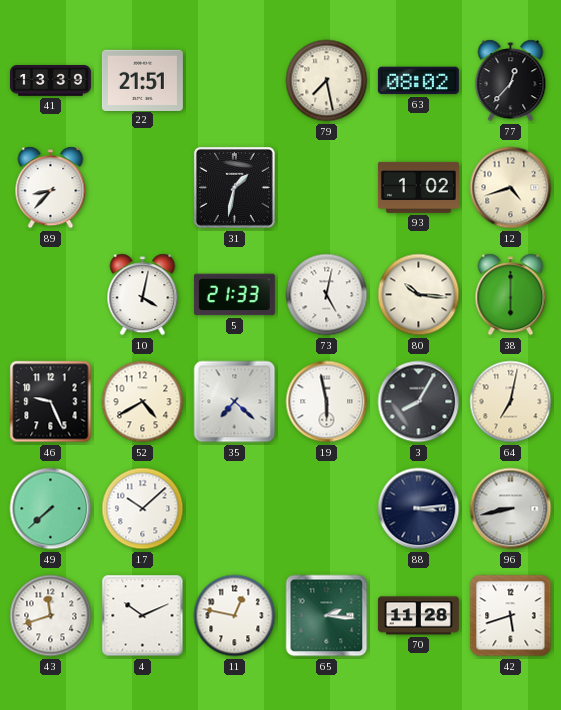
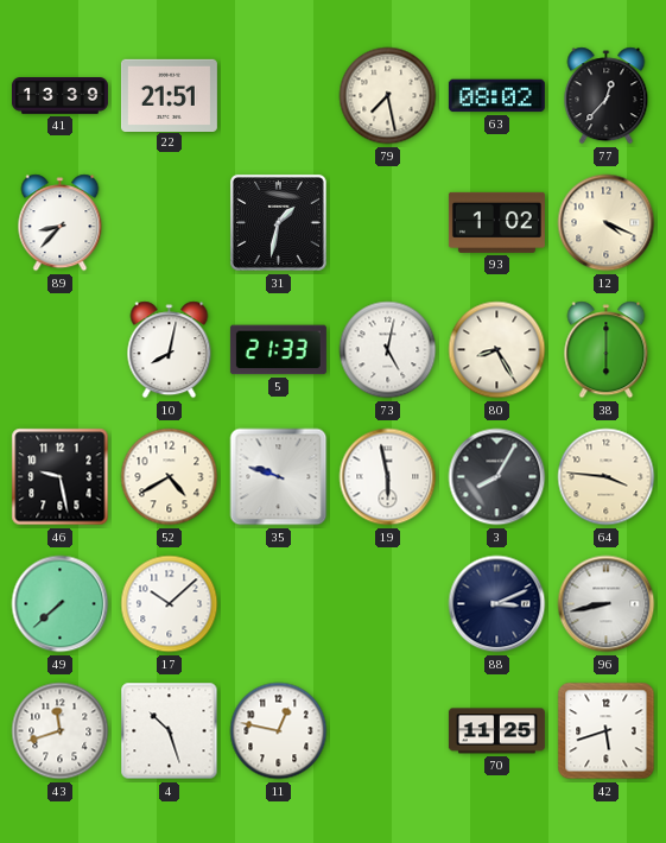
12: 4:42 -> 4:19 (607, 223)
10: 4:02 -> 8:02 (170, 350)
80: 10:16 -> 8:25 (497, 350)
46: 9:26 -> 9:28 (61, 477)
35: 7:22 -> 9:48 (279, 477)
64: 7:02 -> 3:46 (607, 477)
88: 3:14 -> 3:11 (497, 604)
4: 10:11 -> 10:27 (170, 731)
65: 2:16 -> none (327, 616)
70: 11:28 -> 11:25 (496, 731)
